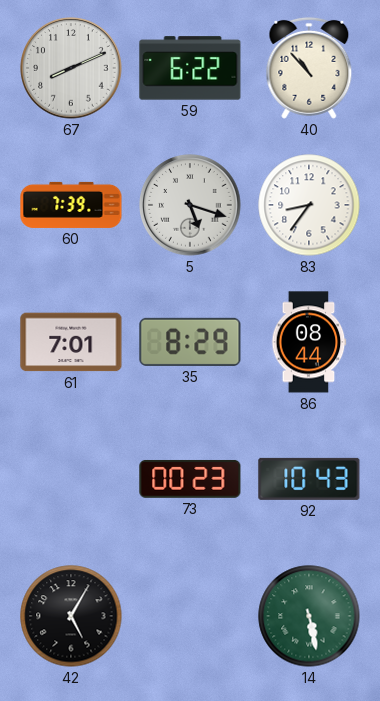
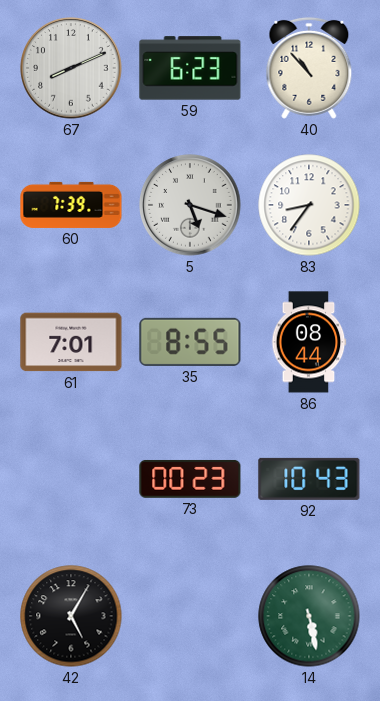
59: 6:22 -> 6:23 (190, 68)
35: 8:29 -> 8:55 (190, 342)
